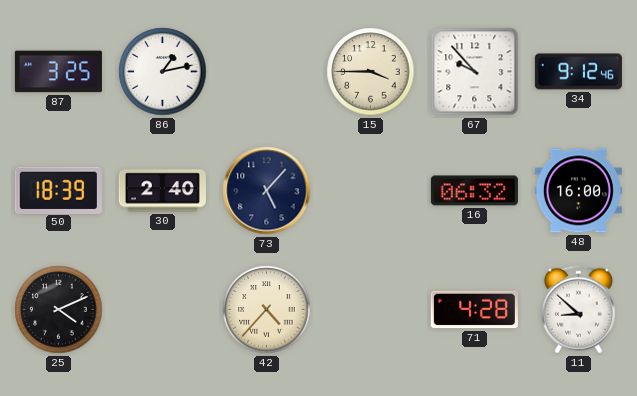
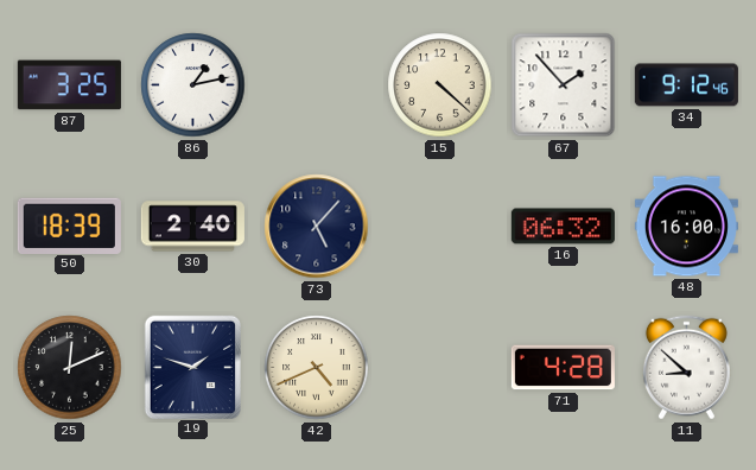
15: 3:45 -> 4:22 (440, 85)
67: 9:53 -> 1:53 (564, 85)
25: 4:11 -> 12:11 (70, 368)
19: none -> 1:48 (192, 367)
42: 4:37 -> 4:41 (317, 368)
